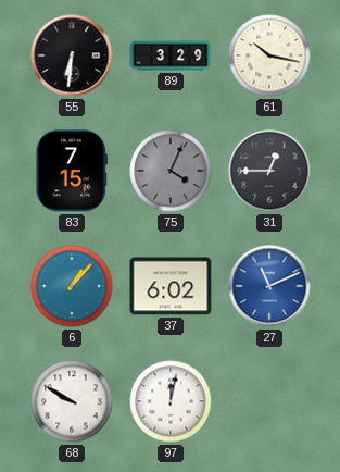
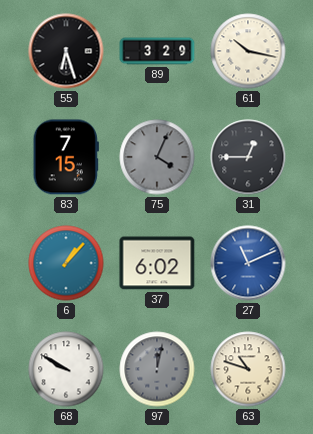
55: 6:31 -> 6:27 (66, 51)
97 dial: white -> grey (157, 369)
63: none -> 10:48 (248, 369)
